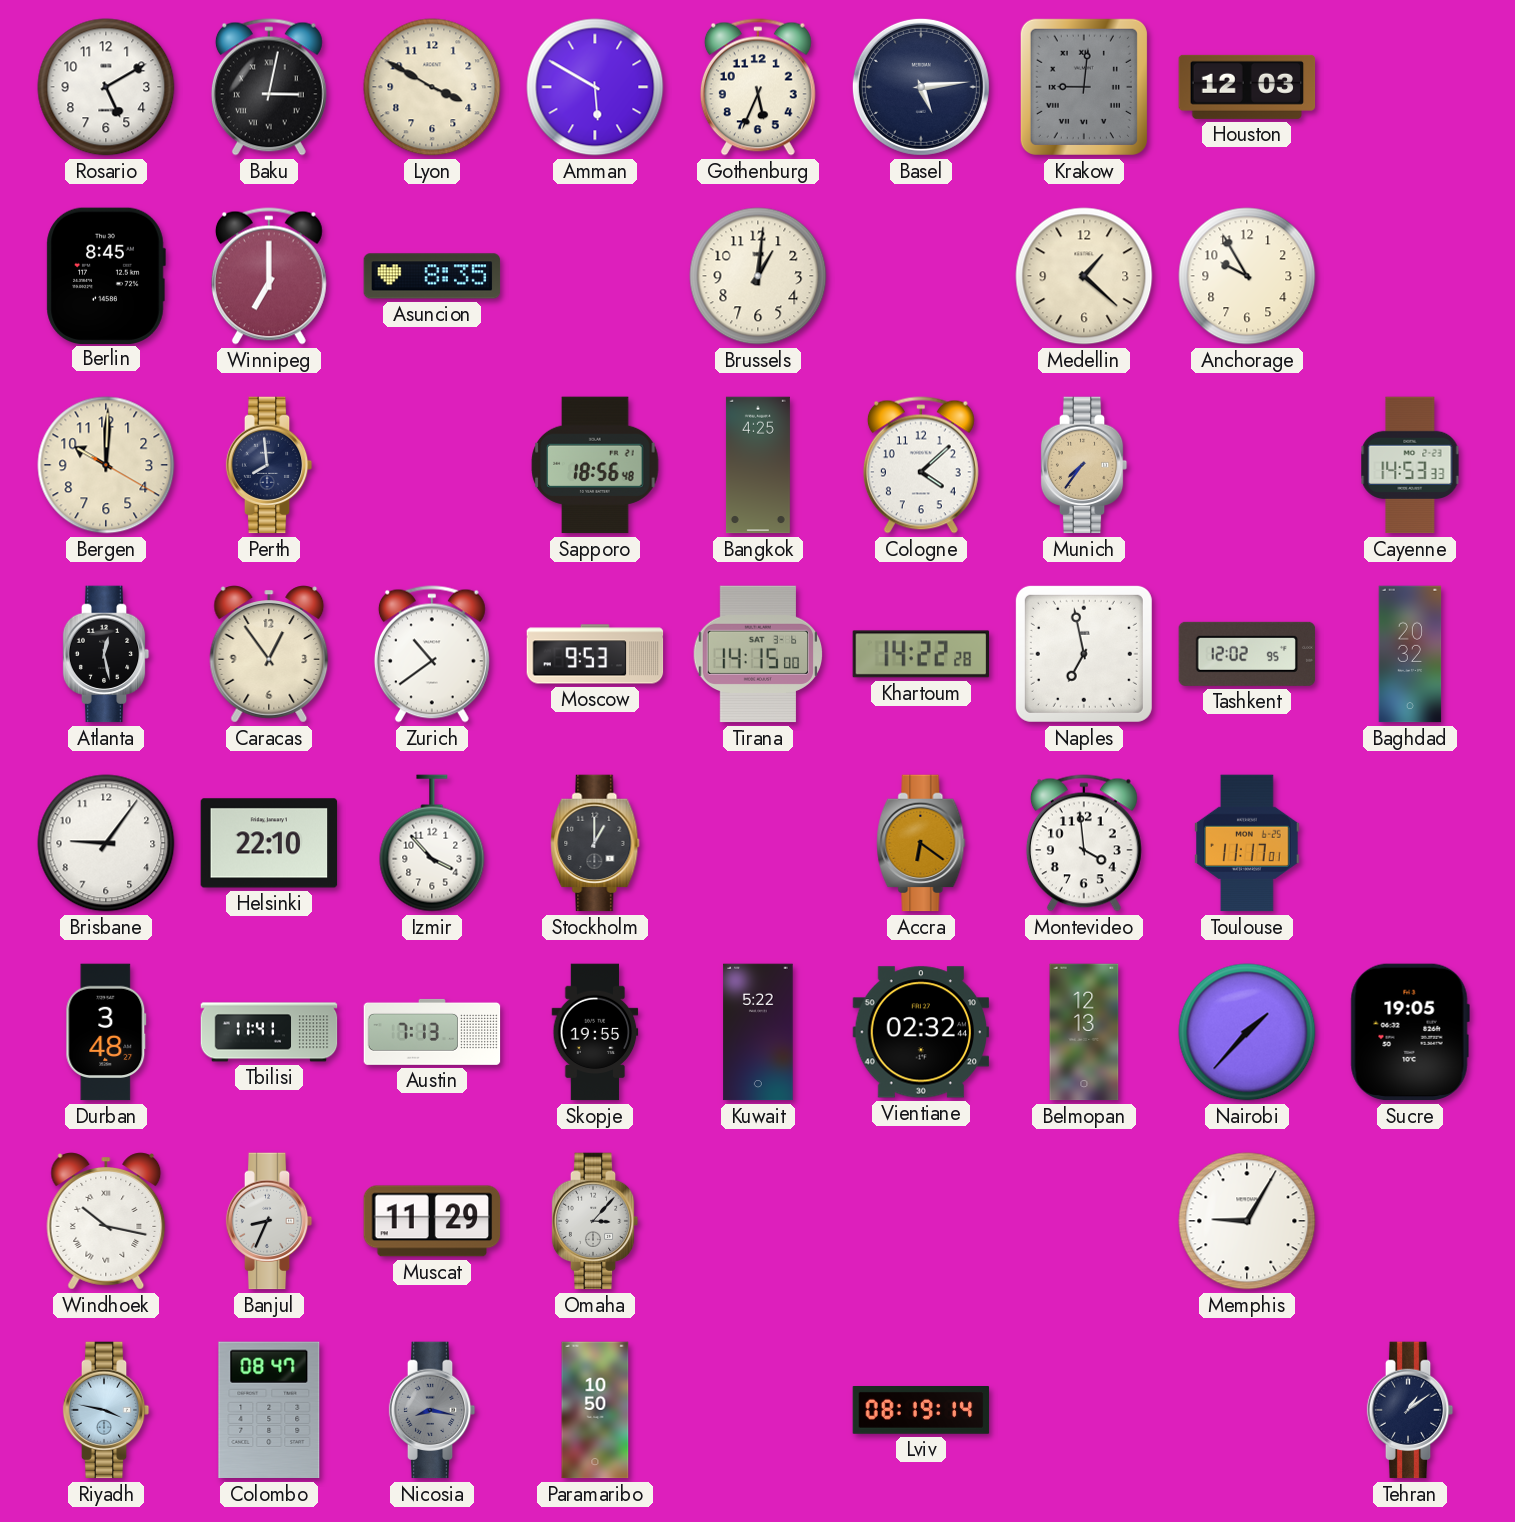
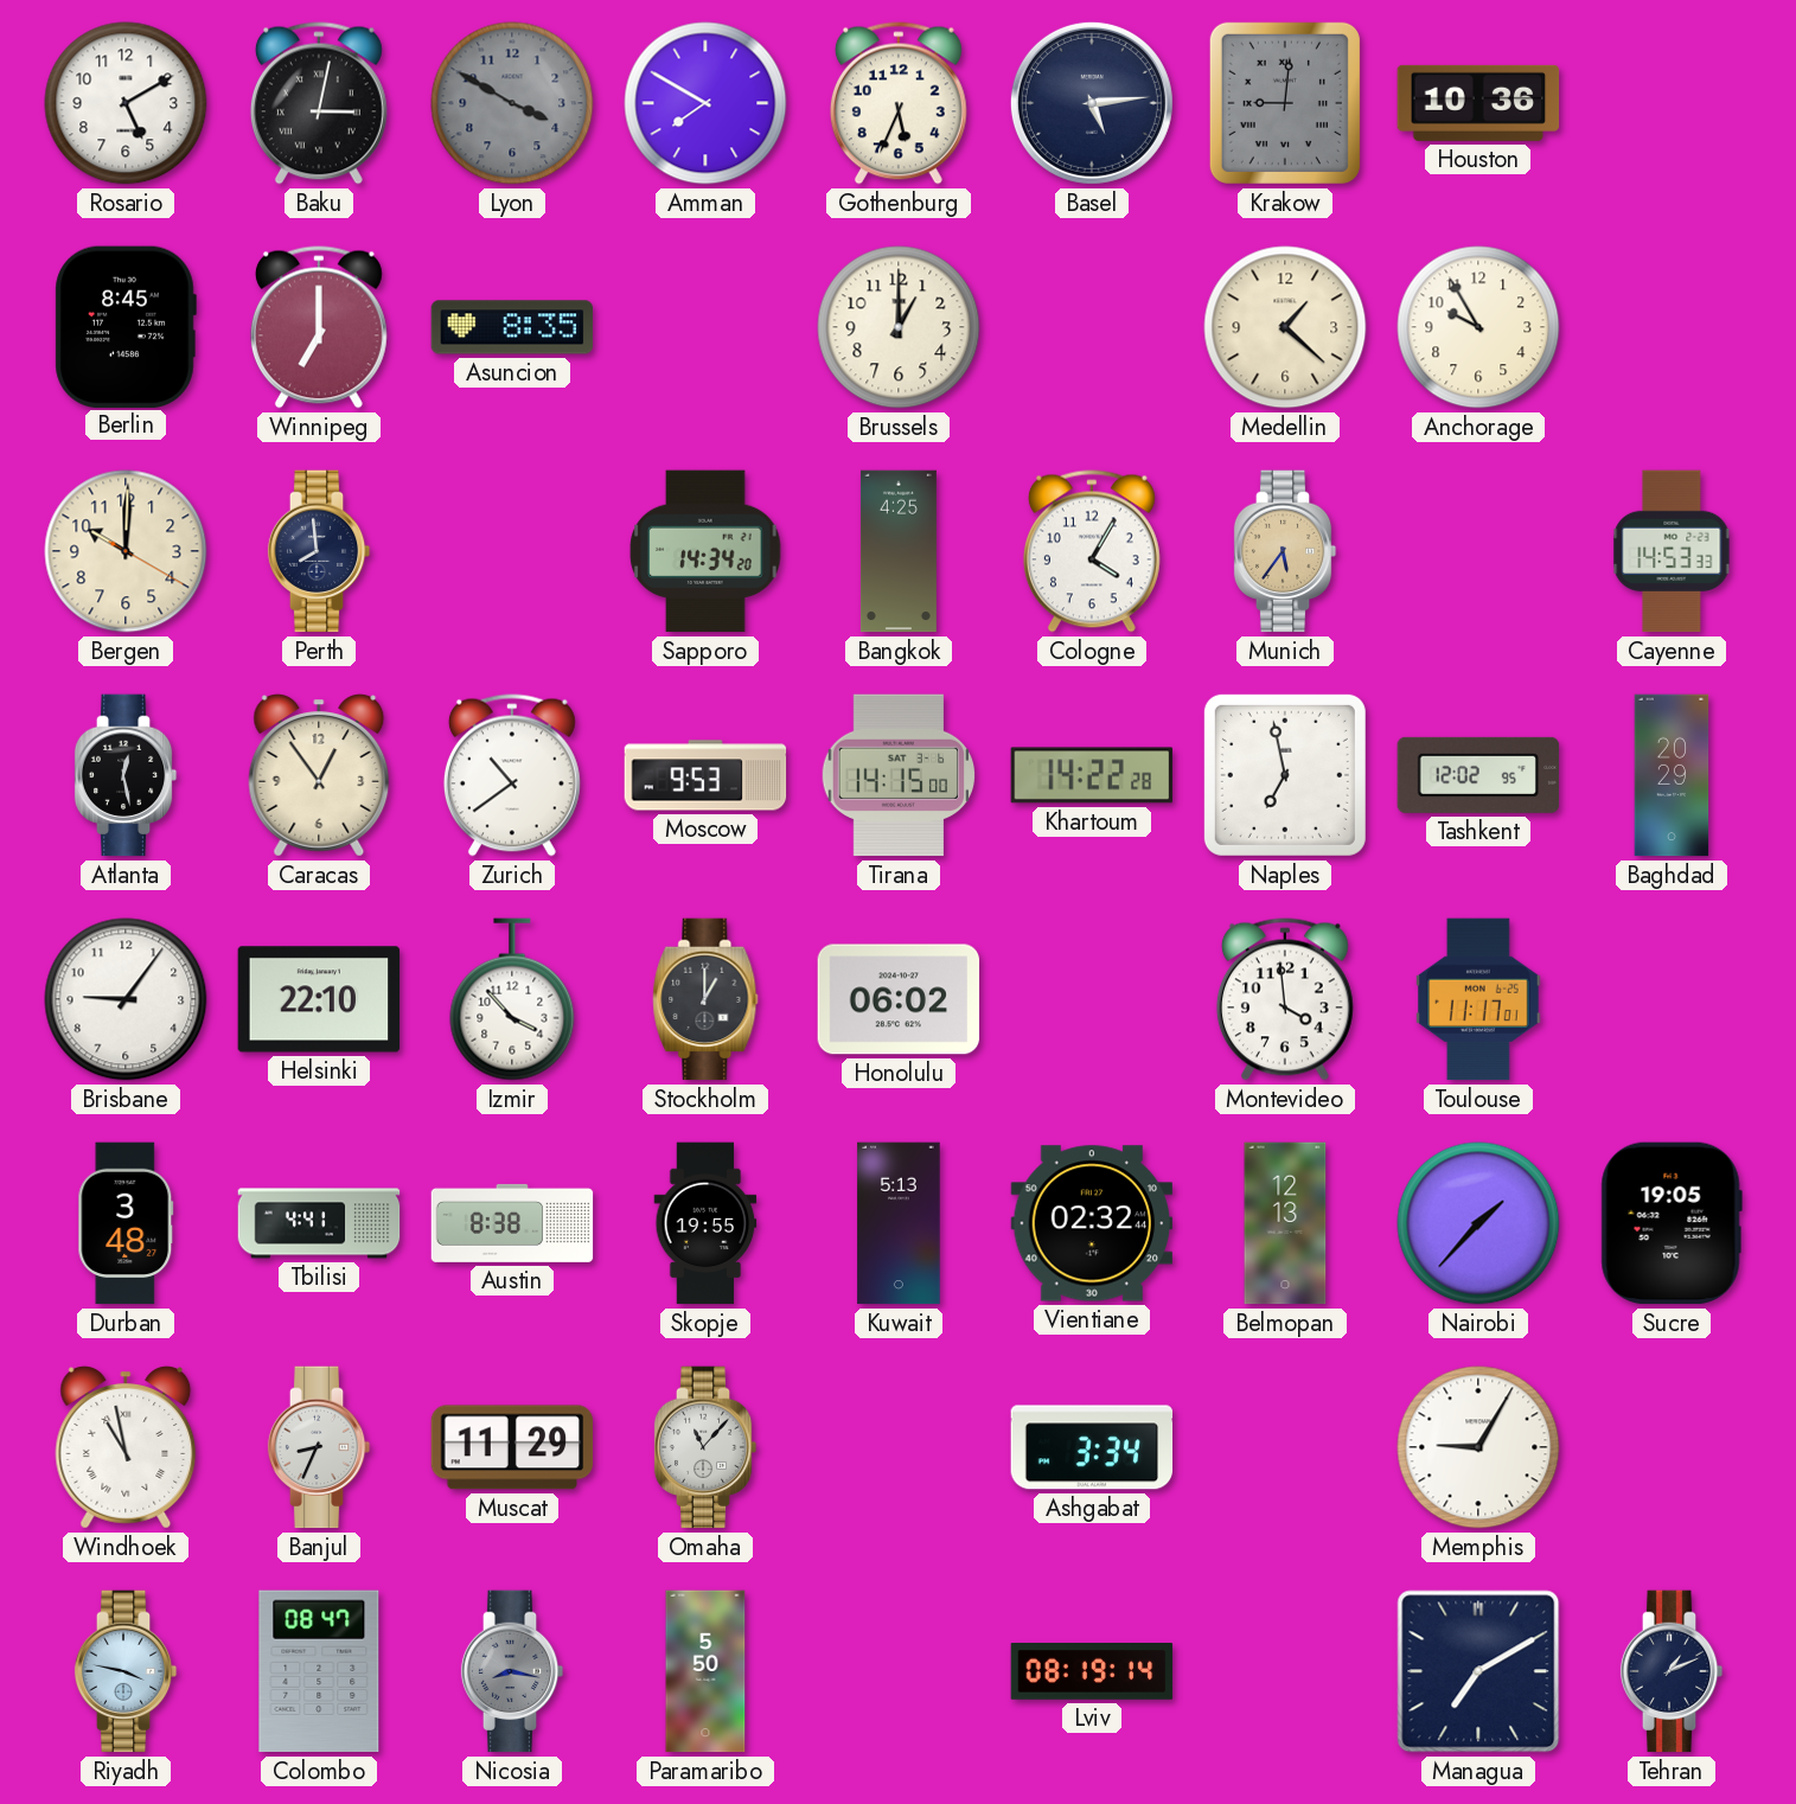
Lyon dial: cream -> grey (512, 103)
Amman: 5:50 -> 7:50 (705, 103)
Houston: 12:03 -> 10:36 (1478, 103)
Brussels: 1:01 -> 1:00 (899, 327)
Sapporo: 18:56 -> 14:34 (705, 551)
Cologne: 4:08 -> 4:05 (1092, 551)
Munich: 7:36 -> 5:36 (1285, 551)
Baghdad: 20:32 -> 20:29 (1672, 775)
Honolulu: none -> 06:02 (899, 999)
Accra: 6:21 -> none (921, 843)
Tbilisi: 11:41 -> 4:41 (319, 1223)
Austin: 7:13 -> 8:38 (512, 1223)
Kuwait: 5:22 -> 5:13 (899, 1223)
Windhoek: 10:17 -> 10:58 (126, 1447)
Omaha: 3:07 -> 11:07 (705, 1447)
Ashgabat: none -> 3:34 (1092, 1447)
Paramaribo: 10:50 -> 5:50 (705, 1671)
Managua: none -> 7:10 (1478, 1671)
Tehran: 1:09 -> 1:11 (1672, 1671)
